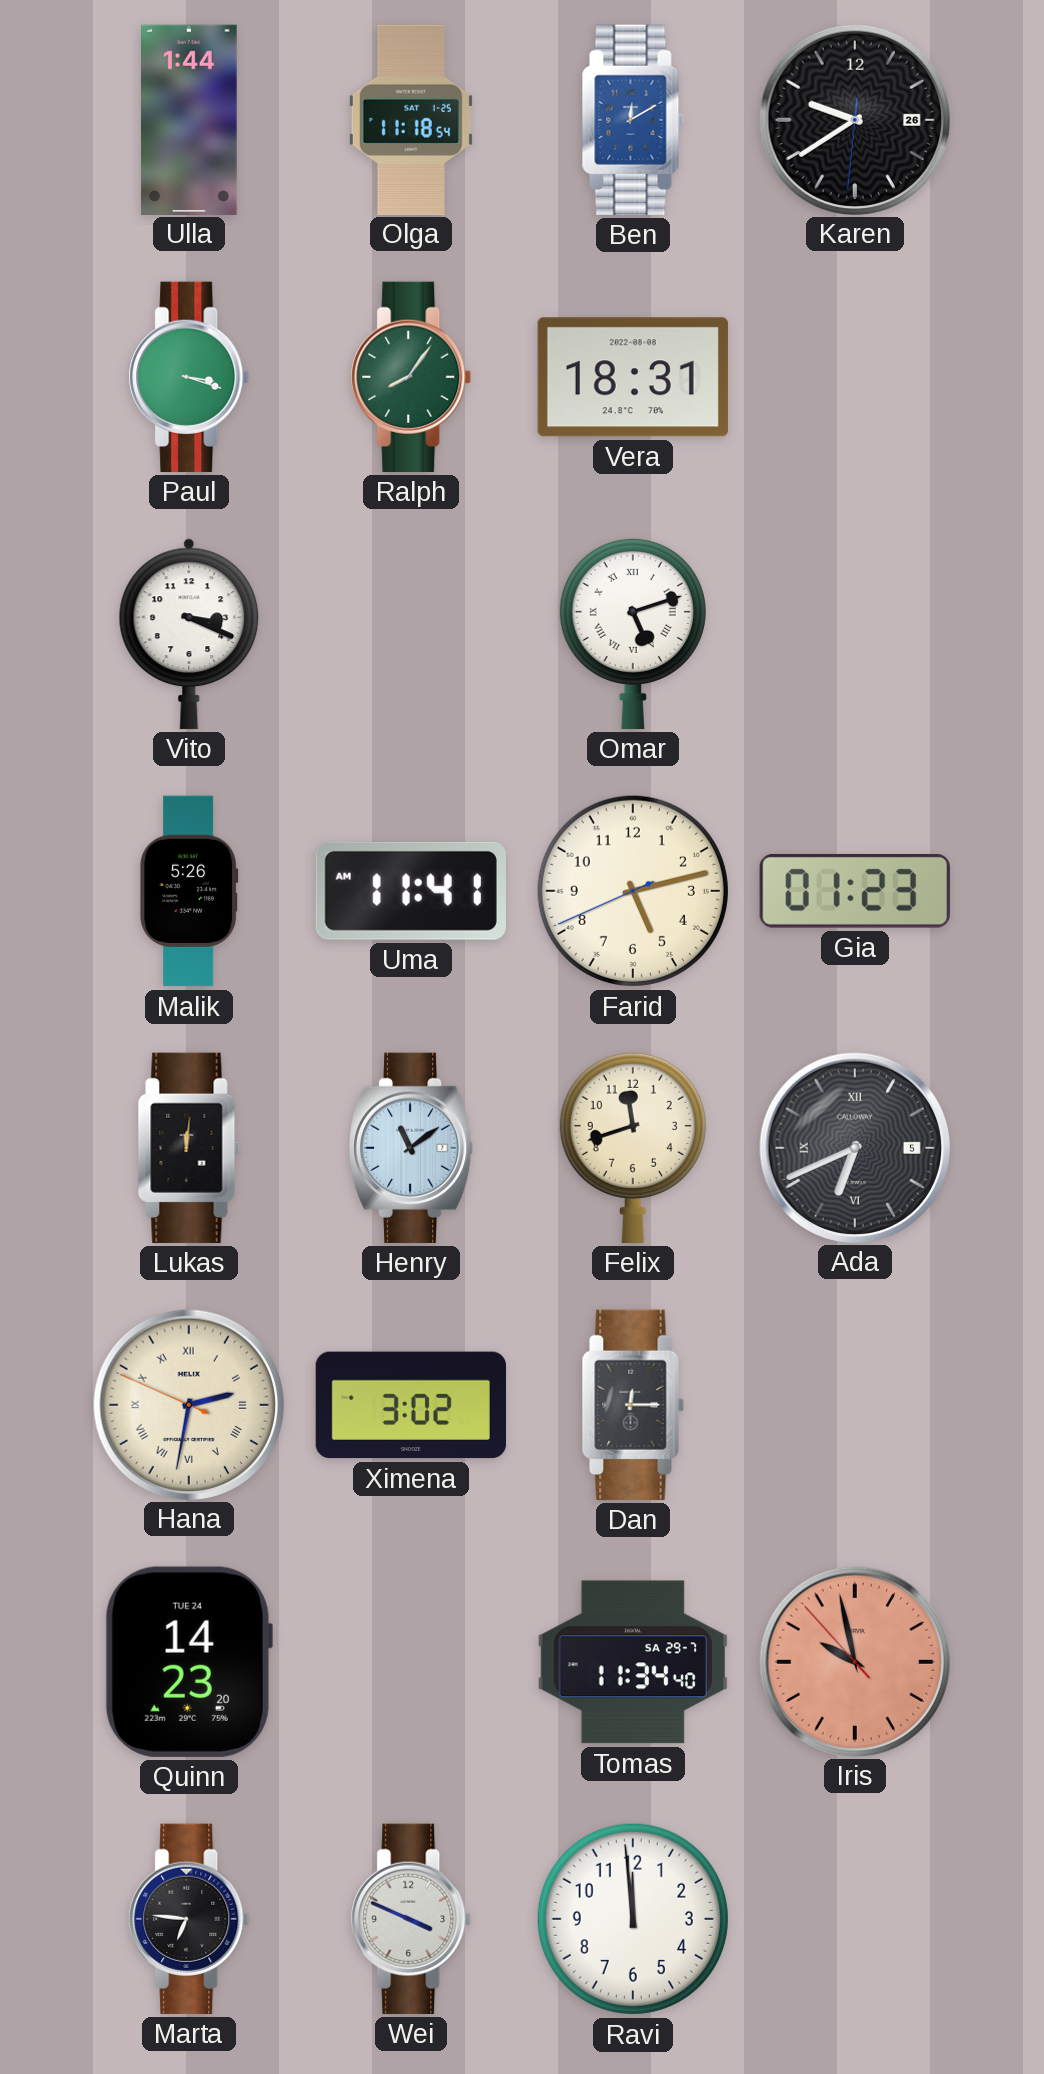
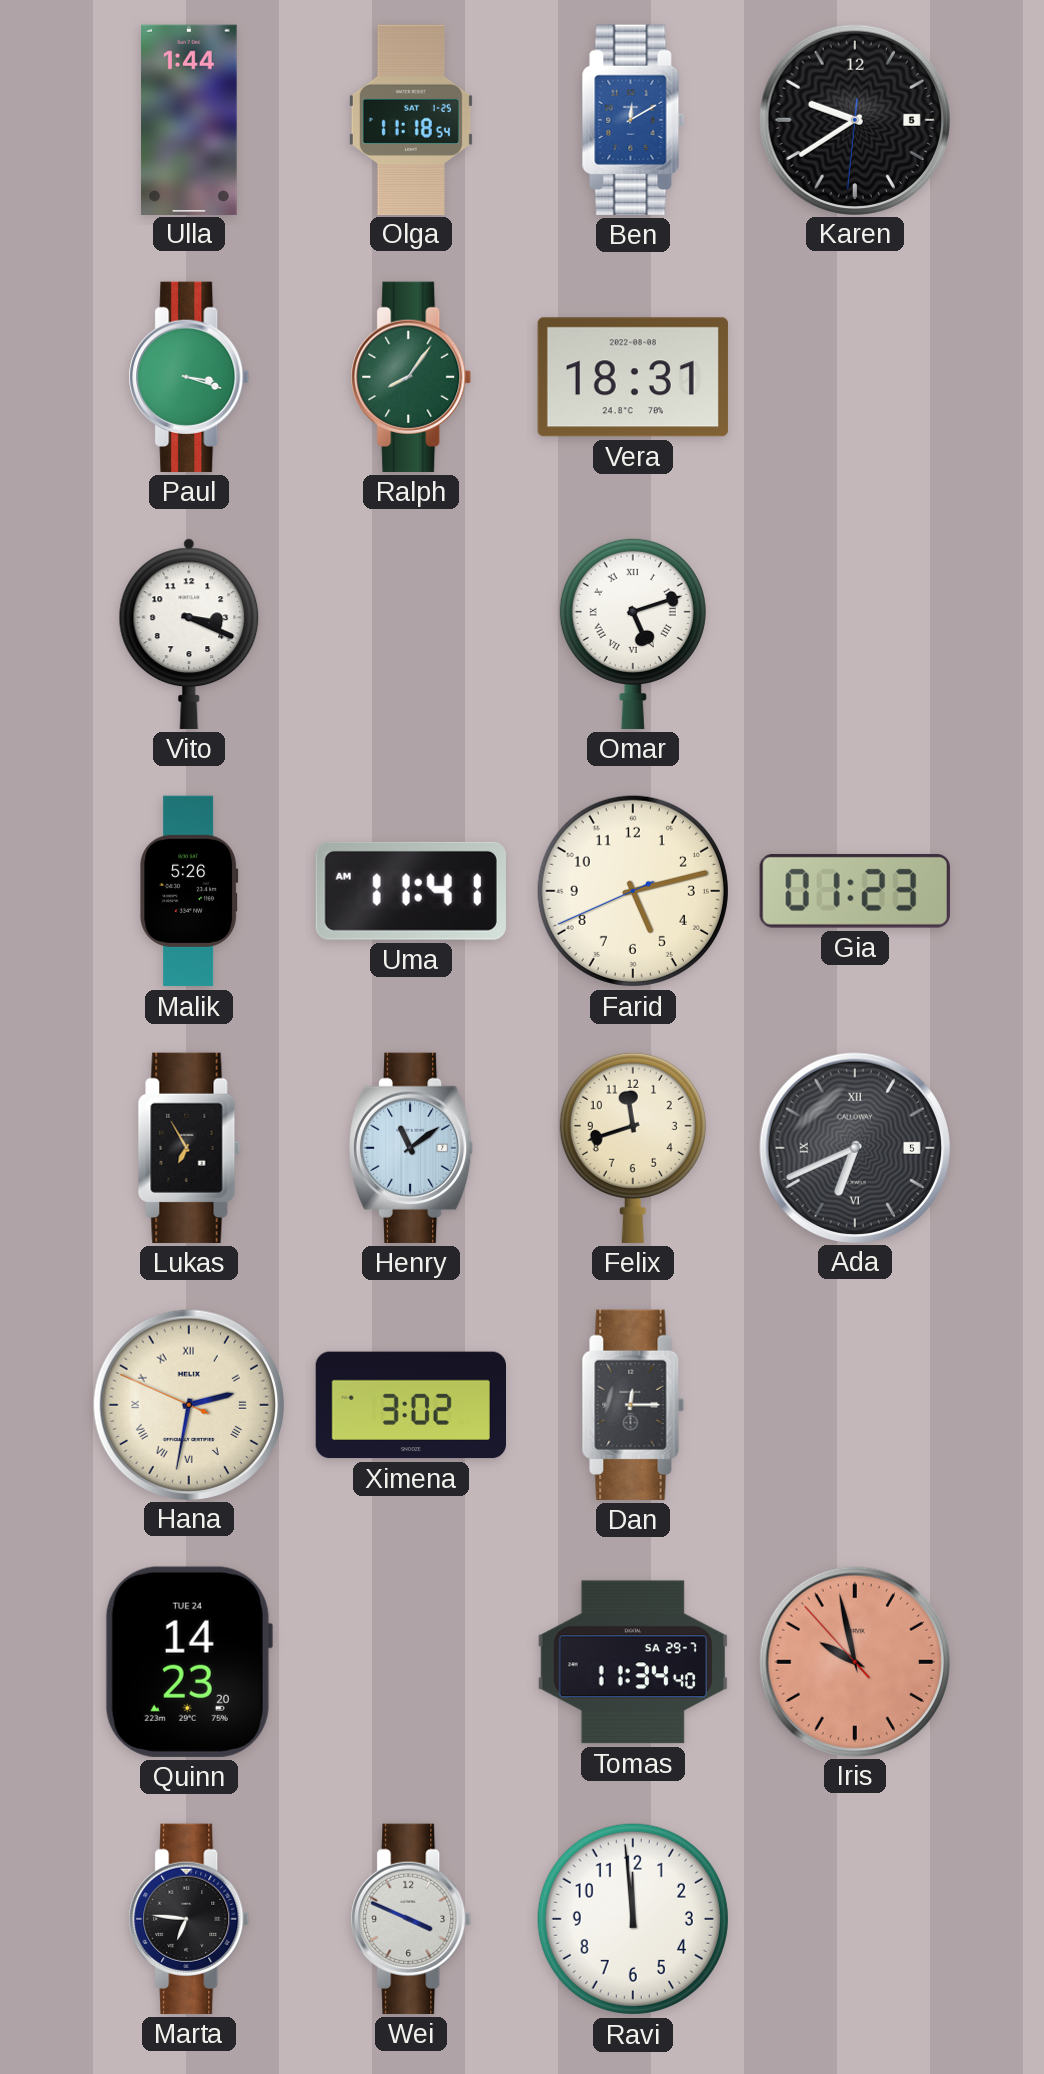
Karen date: 26 -> 5 (854, 119)
Lukas: 12:01 -> 6:55 (189, 1148)
